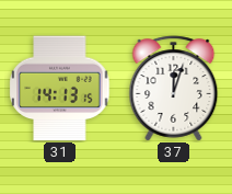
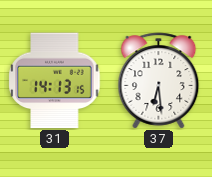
37: 12:03 -> 6:29 (159, 81)
